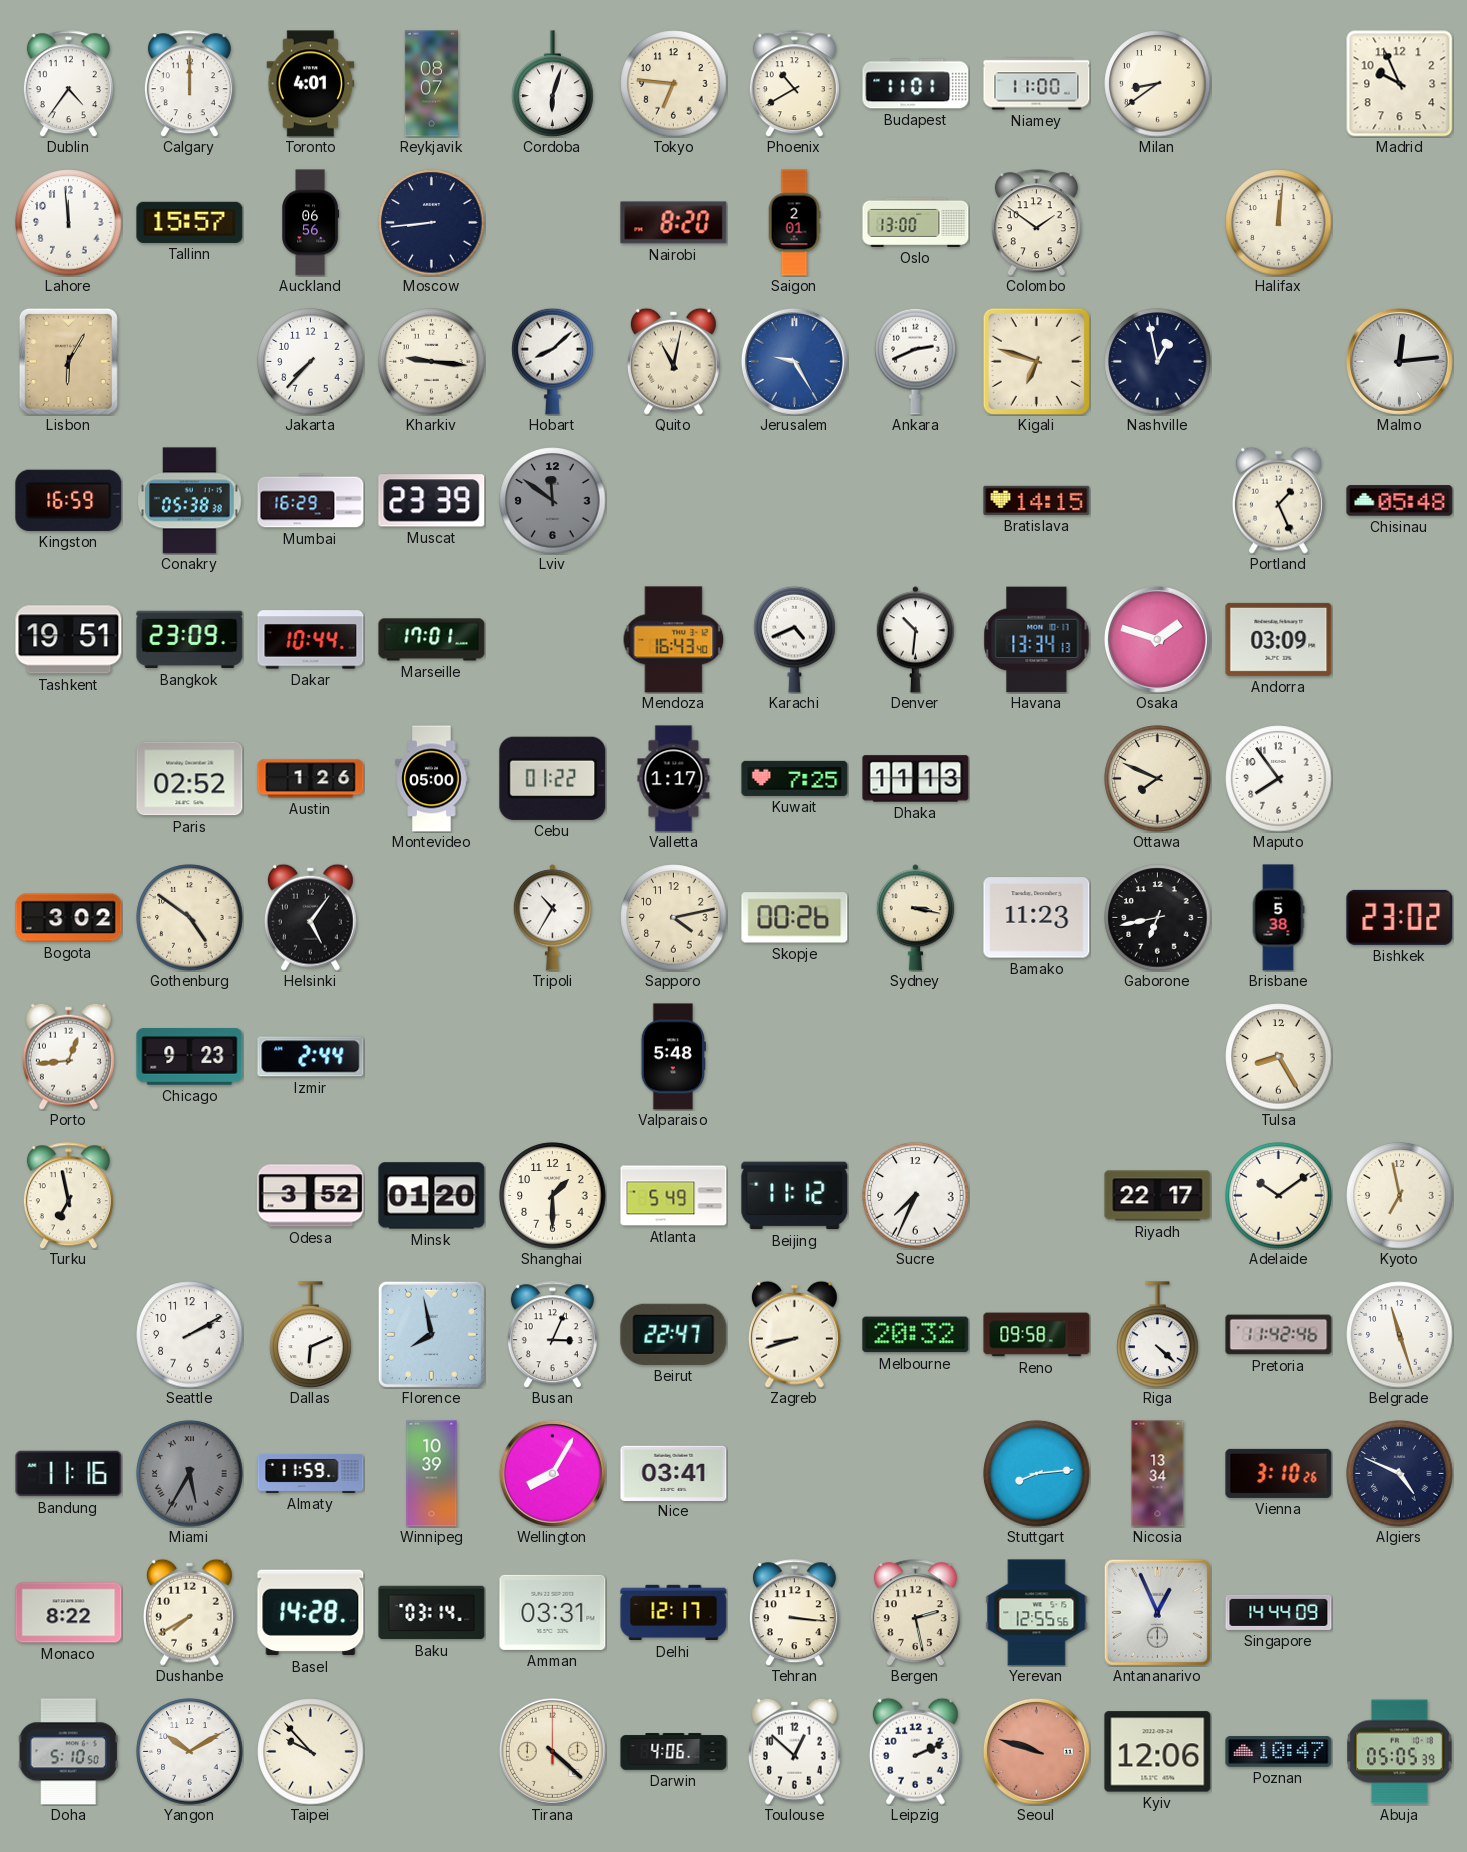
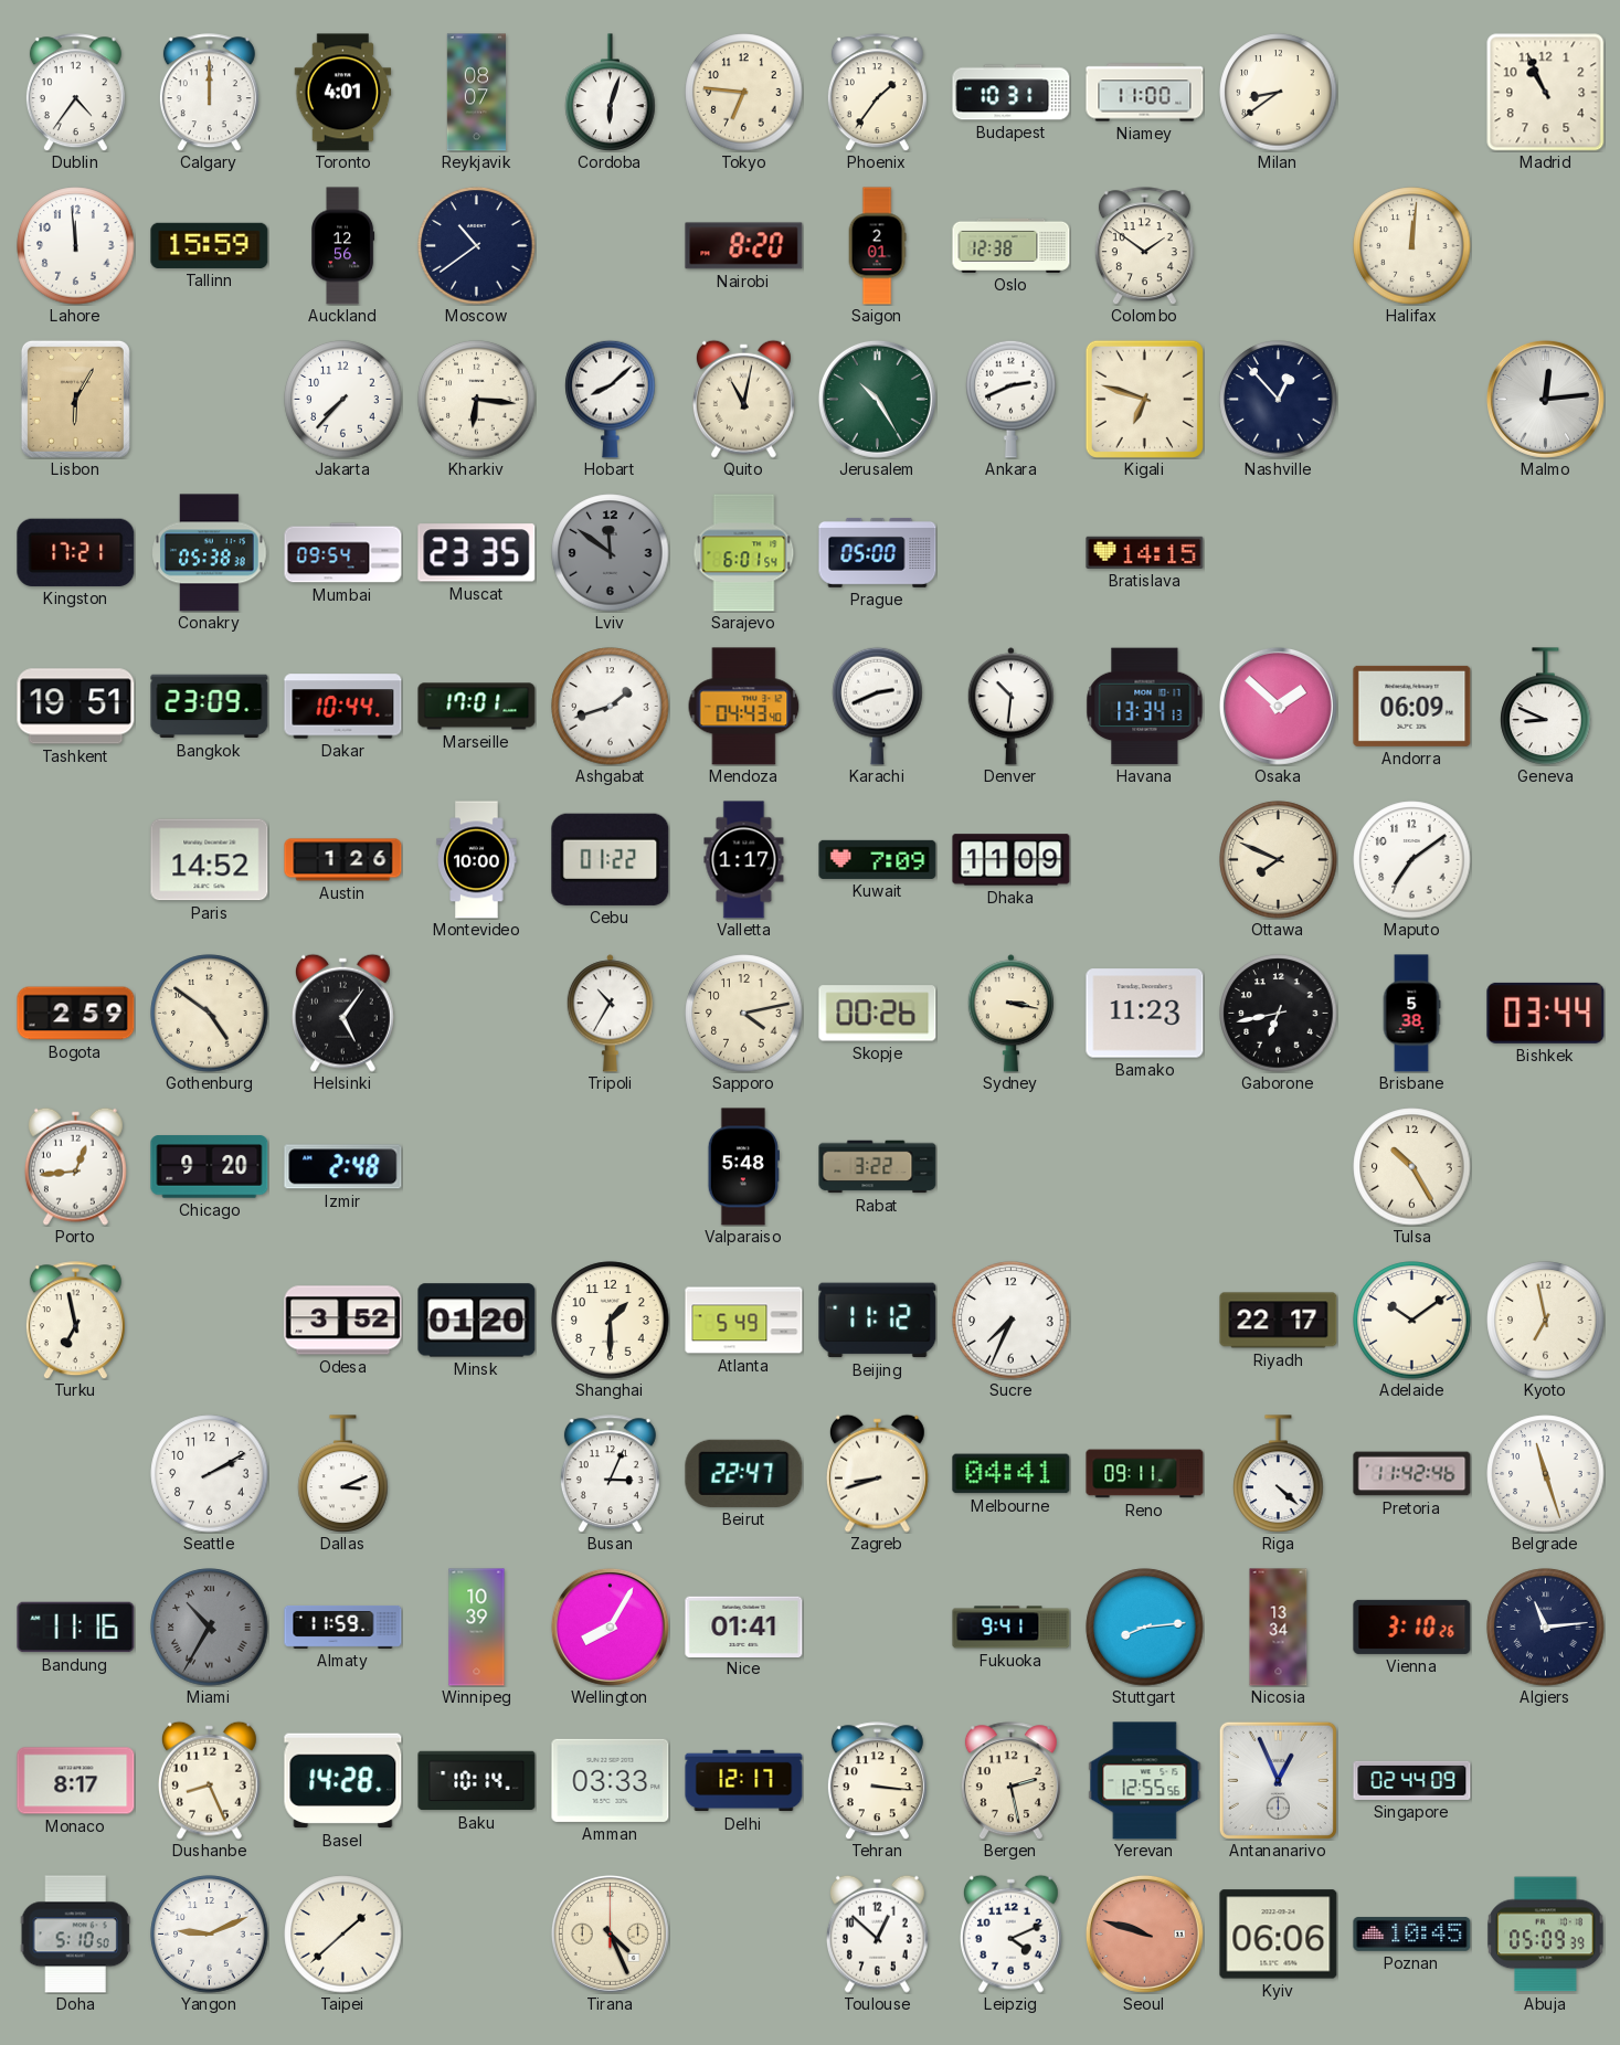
Phoenix: 10:40 -> 1:36 (877, 93)
Budapest: 11:01 -> 10:31 (1012, 93)
Madrid: 9:56 -> 10:56 (1546, 93)
Tallinn: 15:57 -> 15:59 (210, 245)
Auckland: 06:56 -> 12:56 (343, 246)
Moscow: 8:44 -> 10:39 (477, 246)
Oslo: 13:00 -> 12:38 (1012, 245)
Kharkiv: 9:16 -> 6:16 (477, 400)
Jerusalem: 9:25 -> 10:25 (877, 399)
Jerusalem dial: blue -> green (877, 399)
Nashville: 12:58 -> 12:53 (1279, 400)
Kingston: 16:59 -> 17:21 (76, 552)
Mumbai: 16:29 -> 09:54 (343, 553)
Muscat: 23:39 -> 23:35 (477, 553)
Sarajevo: none -> 6:01 (744, 553)
Prague: none -> 05:00 (878, 552)
Portland: 1:26 -> none (1278, 500)
Chisinau: 05:48 -> none (1400, 501)
Ashgabat: none -> 1:42 (611, 707)
Mendoza: 16:43 -> 04:43 (744, 707)
Karachi: 4:41 -> 2:41 (878, 706)
Osaka: 1:48 -> 1:52 (1278, 706)
Andorra: 03:09 -> 06:09 (1412, 706)
Geneva: none -> 8:49 (1546, 707)
Paris: 02:52 -> 14:52 (210, 860)
Montevideo: 05:00 -> 10:00 (477, 860)
Kuwait: 7:25 -> 7:09 (878, 859)
Dhaka: 11:13 -> 11:09 (1012, 860)
Maputo: 7:54 -> 7:09 (1412, 860)
Bogota: 3:02 -> 2:59 (76, 1014)
Bishkek: 23:02 -> 03:44 (1546, 1013)
Chicago: 9:23 -> 9:20 (210, 1167)
Izmir: 2:44 -> 2:48 (343, 1167)
Rabat: none -> 3:22 (878, 1167)
Tulsa: 8:25 -> 10:25 (1412, 1167)
Dallas: 6:11 -> 3:11 (343, 1474)
Florence: 7:58 -> none (431, 1334)
Melbourne: 20:32 -> 04:41 (1012, 1474)
Reno: 09:58 -> 09:11 (1145, 1474)
Miami: 5:35 -> 10:35 (210, 1628)
Nice: 03:41 -> 01:41 (744, 1627)
Fukuoka: none -> 9:41 (1012, 1628)
Algiers: 4:49 -> 11:14 (1546, 1628)
Monaco: 8:22 -> 8:17 (76, 1781)
Dushanbe: 7:40 -> 8:26 (209, 1780)
Baku: 03:14 -> 10:14 (477, 1781)
Amman: 03:31 -> 03:33 (611, 1780)
Singapore: 14:44 -> 02:44 (1412, 1780)
Yangon: 10:10 -> 9:11 (210, 1935)
Taipei: 9:53 -> 1:38 (343, 1935)
Tirana: 4:22 -> 4:26 (610, 1933)
Darwin: 4:06 -> none (674, 1752)
Leipzig: 2:11 -> 4:11 (1010, 1933)
Kyiv: 12:06 -> 06:06 (1279, 1935)
Poznan: 10:47 -> 10:45 (1412, 1935)
Abuja: 05:05 -> 05:09 (1546, 1935)
